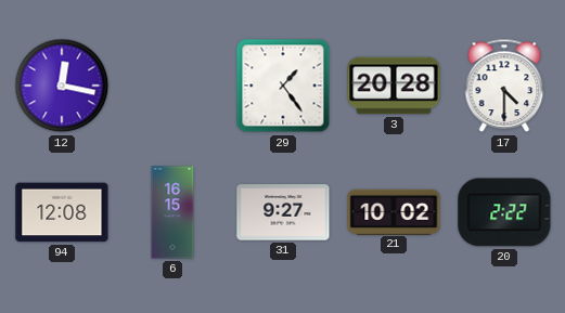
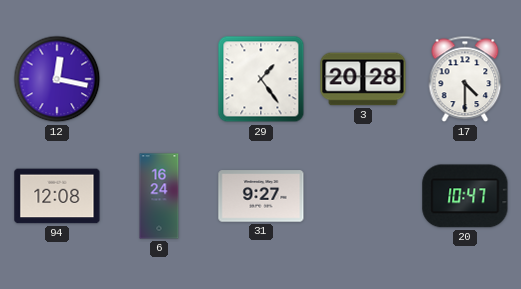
6: 16:15 -> 16:24 (159, 196)
21: 10:02 -> none (394, 211)
20: 2:22 -> 10:47 (465, 196)
